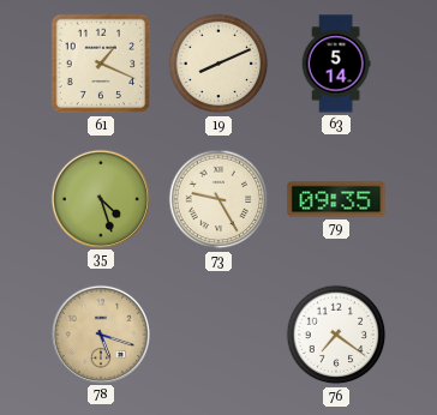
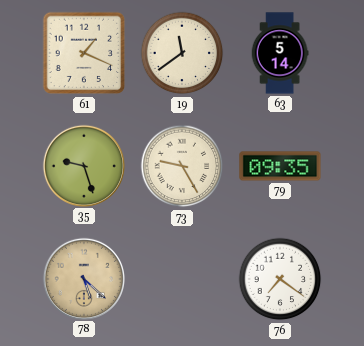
19: 8:11 -> 11:39 (182, 53)
35: 4:27 -> 9:27 (83, 165)
78: 5:18 -> 5:22 (83, 278)
